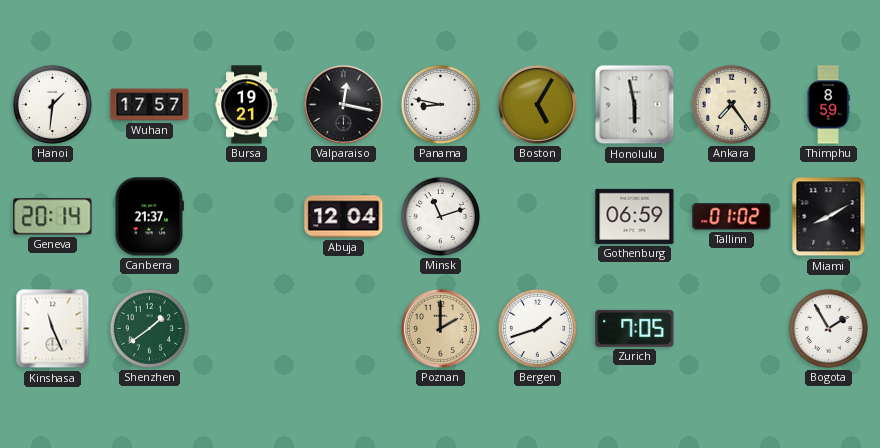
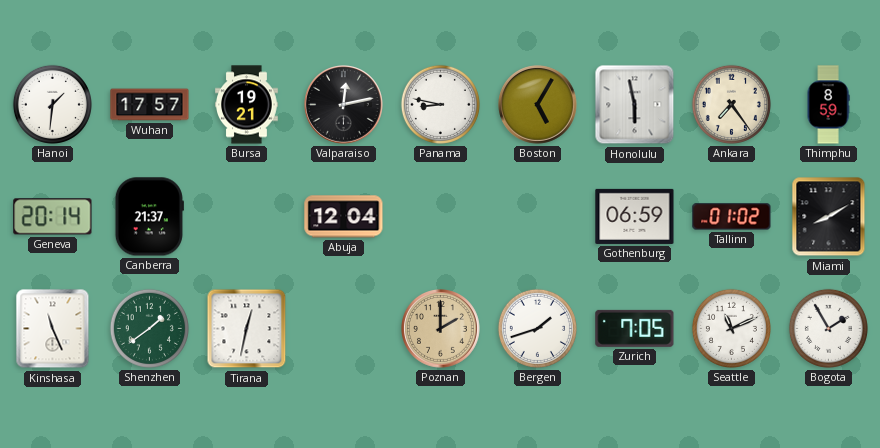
Valparaiso: 12:17 -> 12:13 (344, 105)
Minsk: 11:12 -> none (440, 216)
Tirana: none -> 12:32 (247, 329)
Seattle: none -> 11:11 (731, 328)
